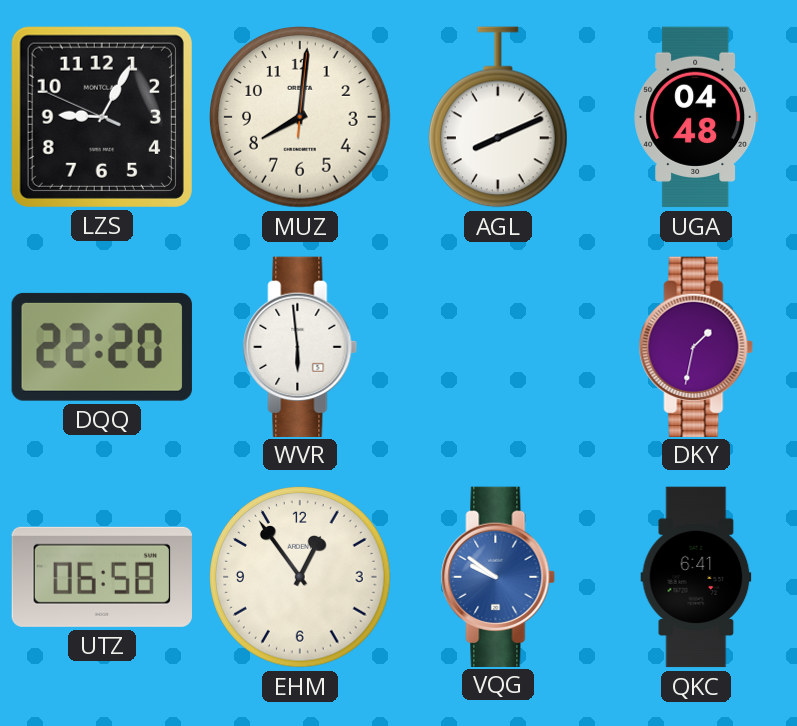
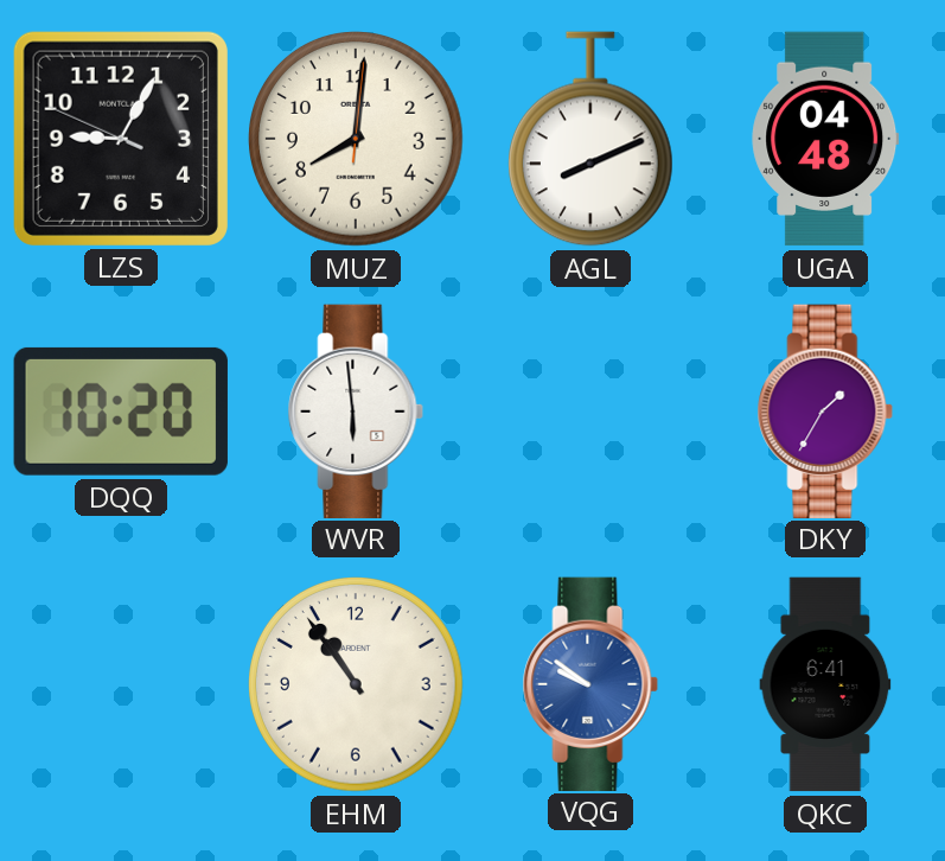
DQQ: 22:20 -> 10:20 (121, 412)
DKY: 1:32 -> 1:35 (825, 410)
UTZ: 06:58 -> none (102, 577)
EHM: 12:54 -> 10:54 (357, 685)
